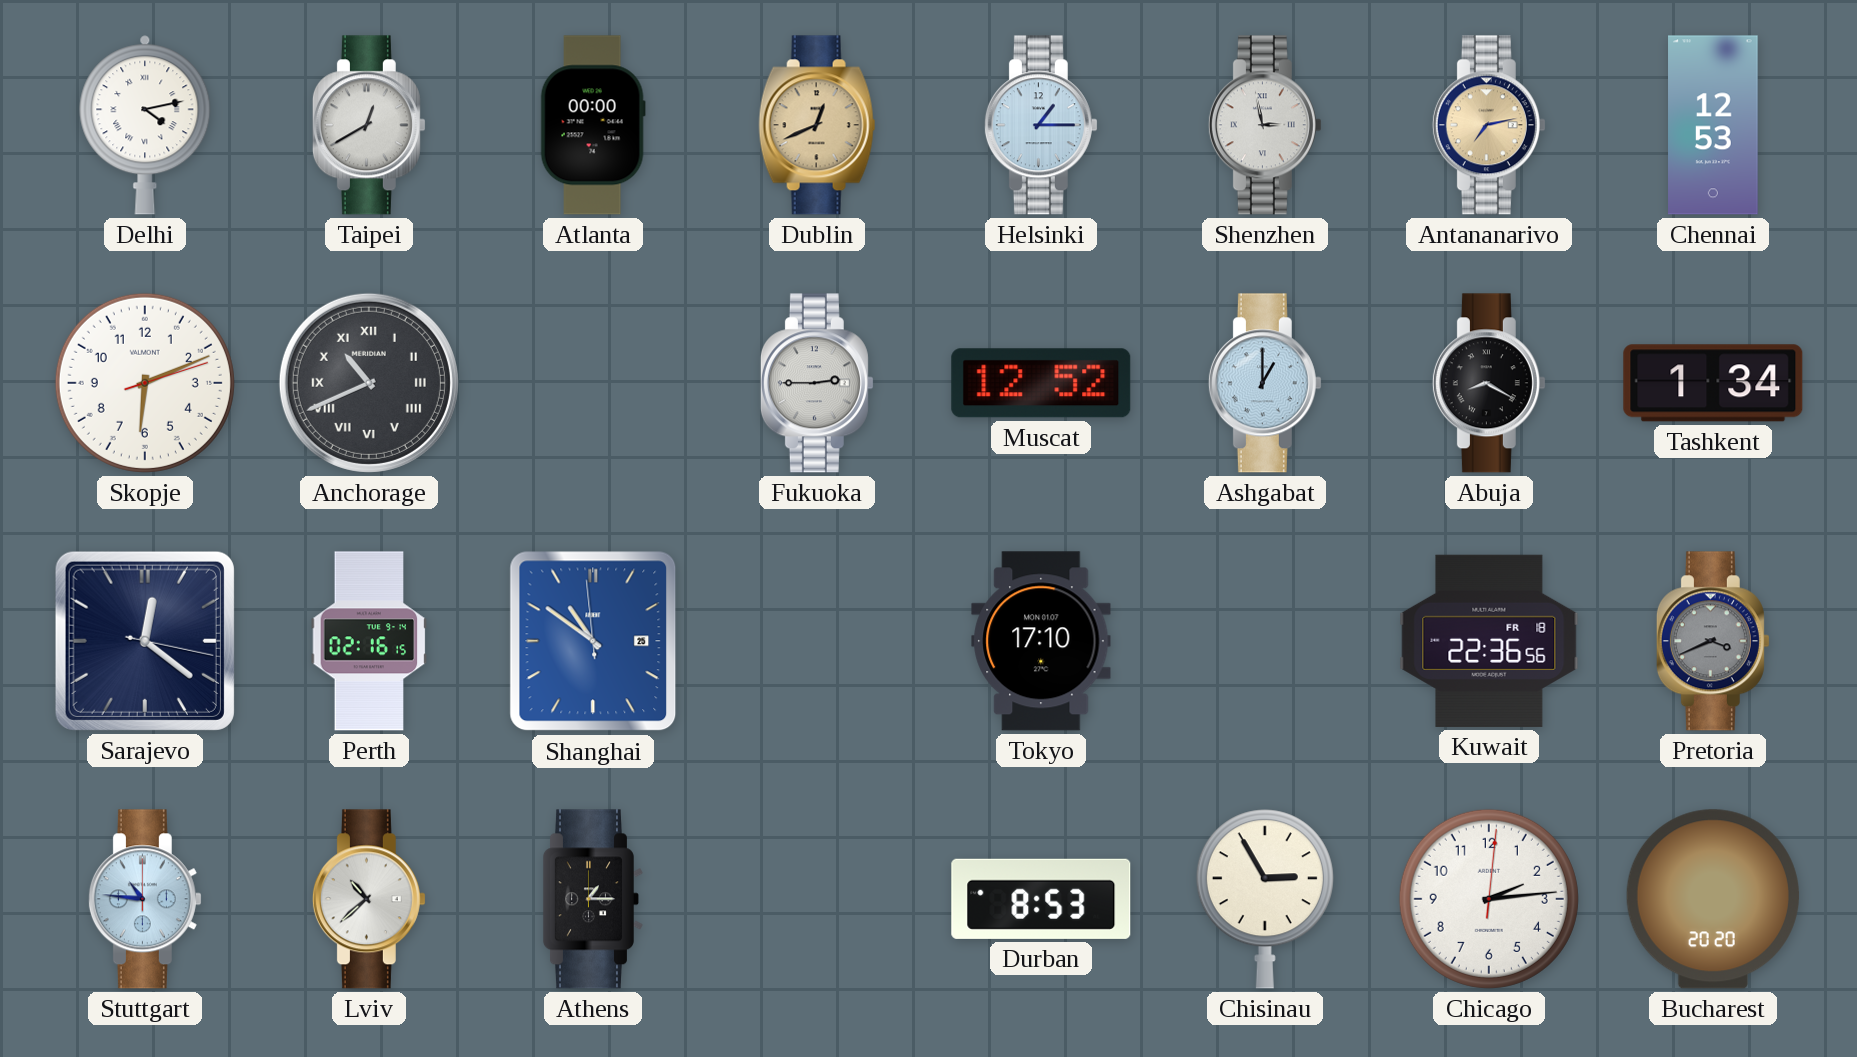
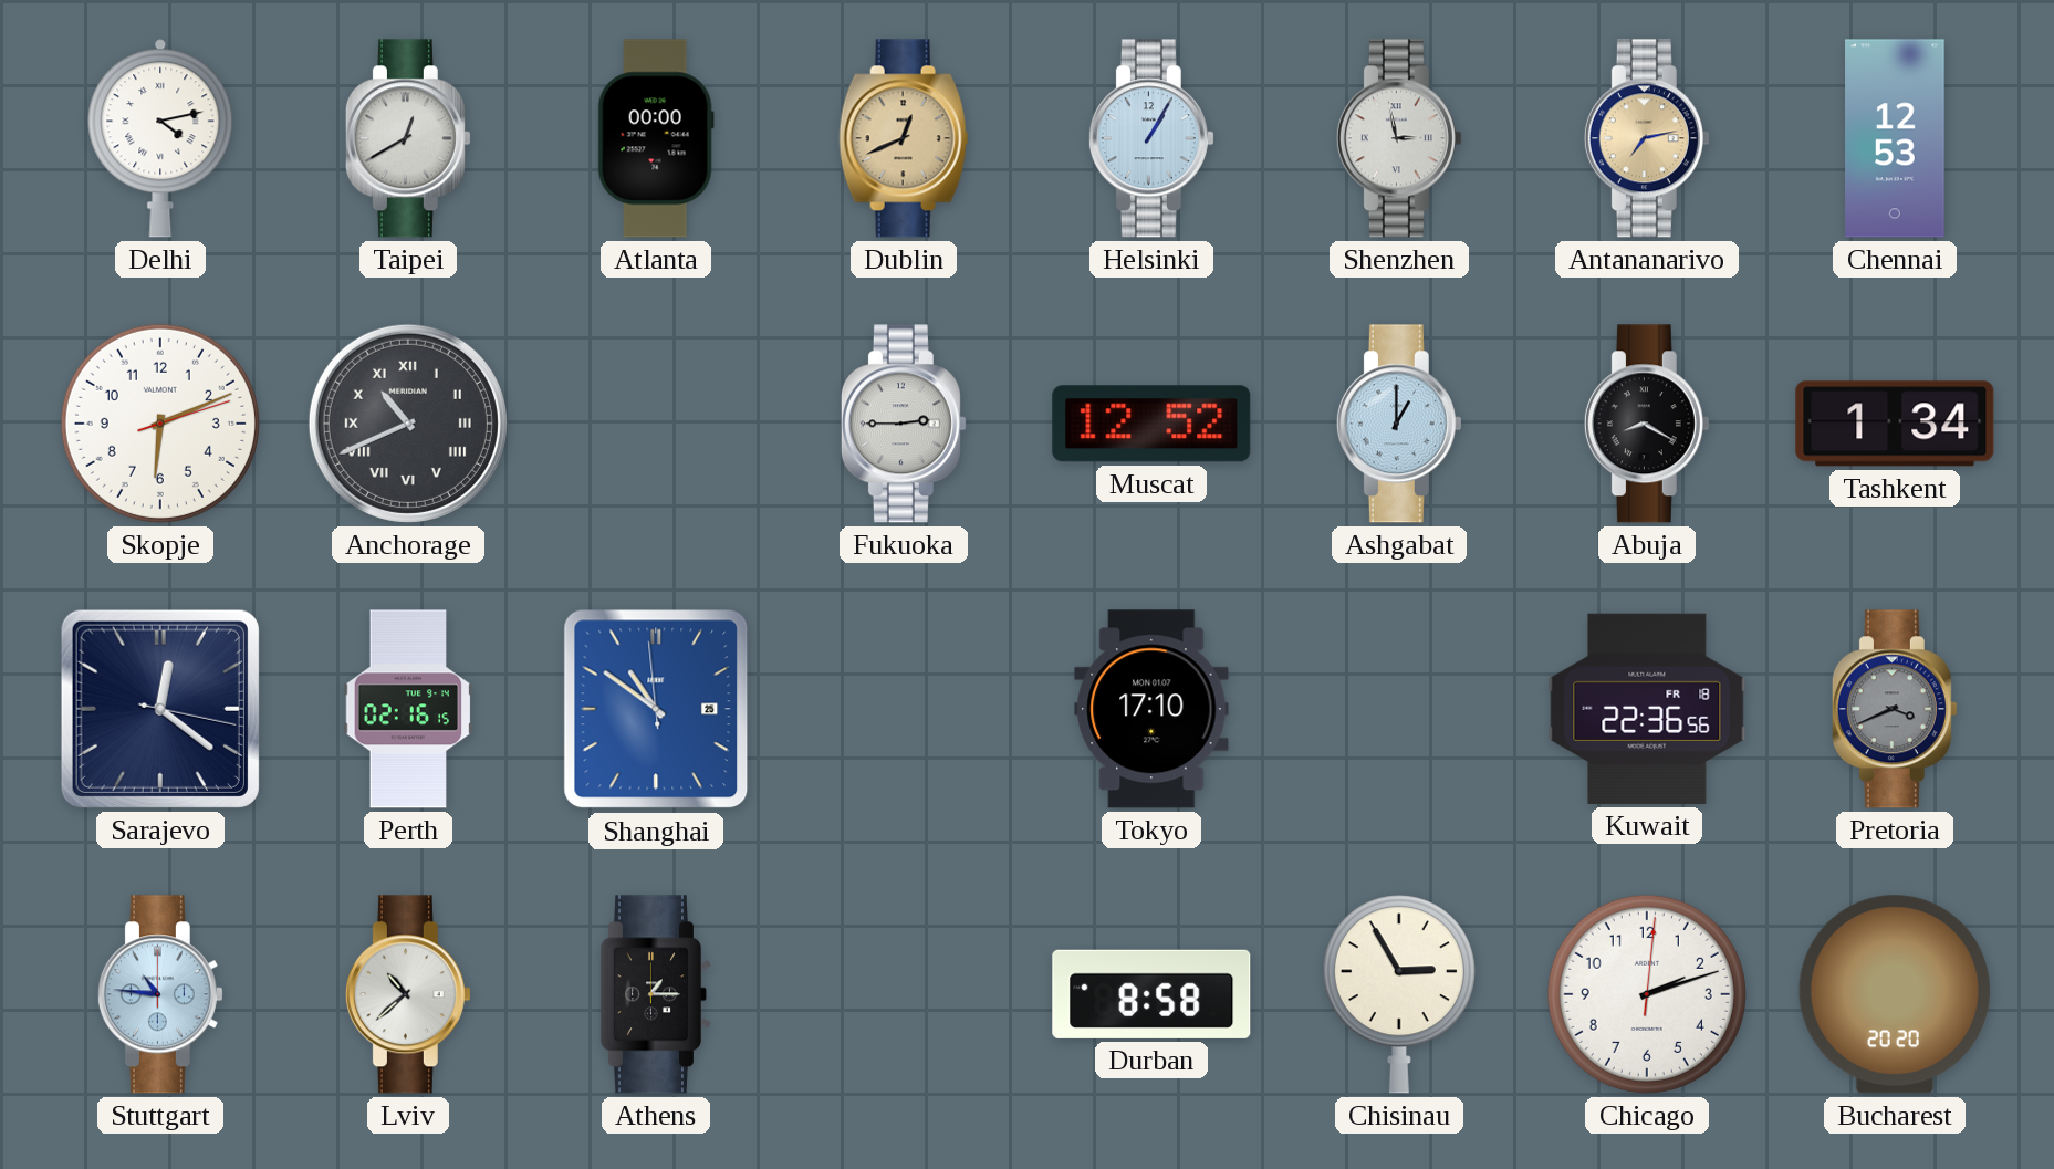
Helsinki: 1:15 -> 1:05 (1151, 138)
Durban: 8:53 -> 8:58 (1151, 994)
Chicago: 2:14 -> 2:12 (1647, 994)
